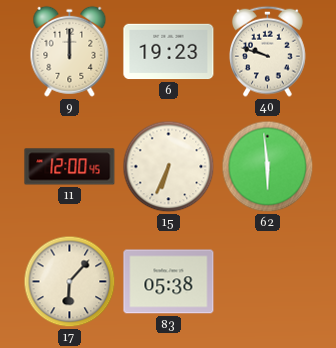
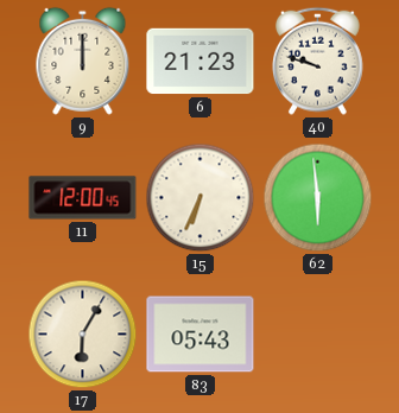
6: 19:23 -> 21:23 (201, 62)
17: 6:07 -> 6:05 (83, 335)
83: 05:38 -> 05:43 (201, 335)
